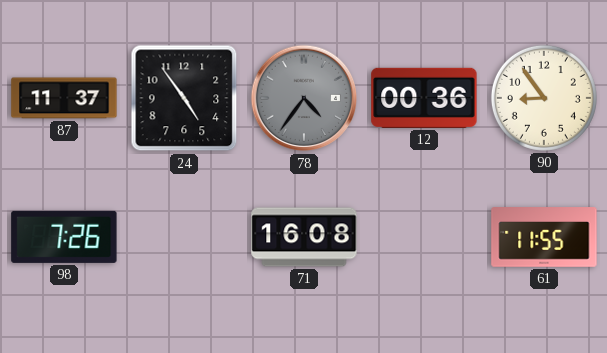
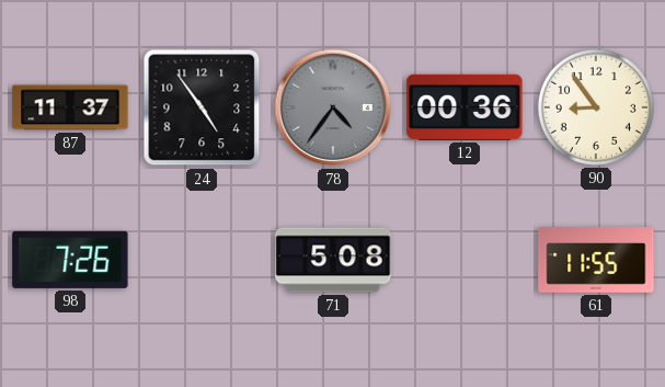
71: 16:08 -> 5:08 (333, 260)
